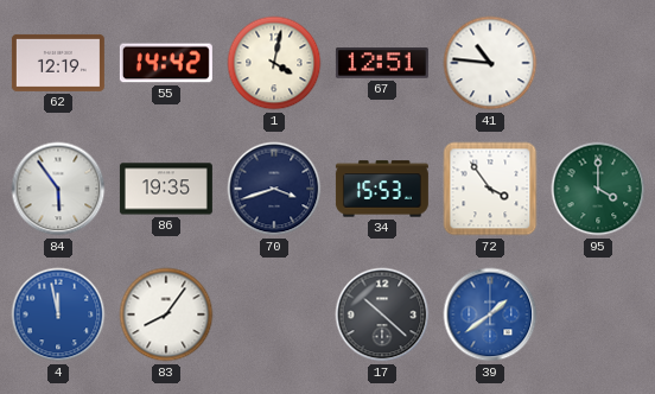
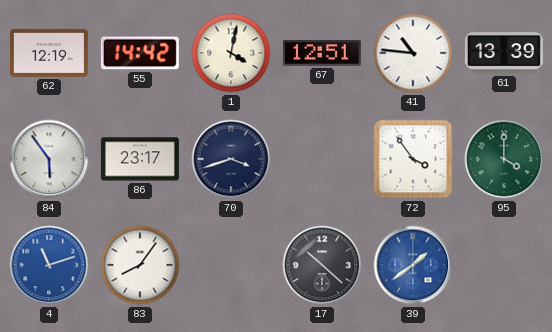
61: none -> 13:39 (504, 53)
86: 19:35 -> 23:17 (140, 159)
34: 15:53 -> none (382, 189)
4: 11:58 -> 11:12 (49, 265)
